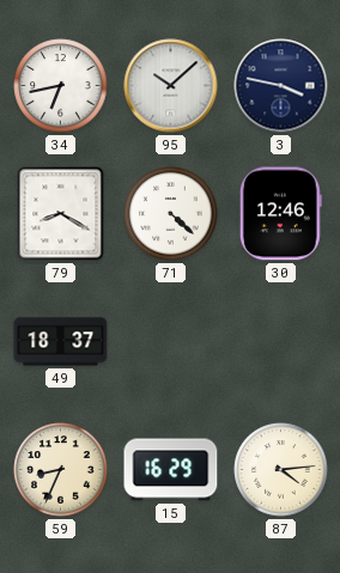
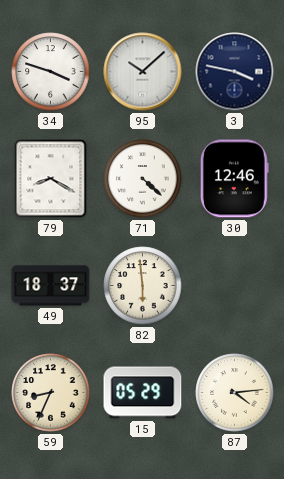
34: 6:43 -> 3:48 (51, 72)
82: none -> 5:59 (143, 286)
15: 16:29 -> 05:29 (143, 393)
